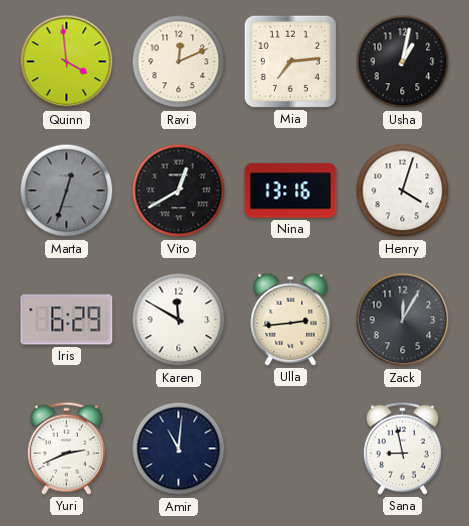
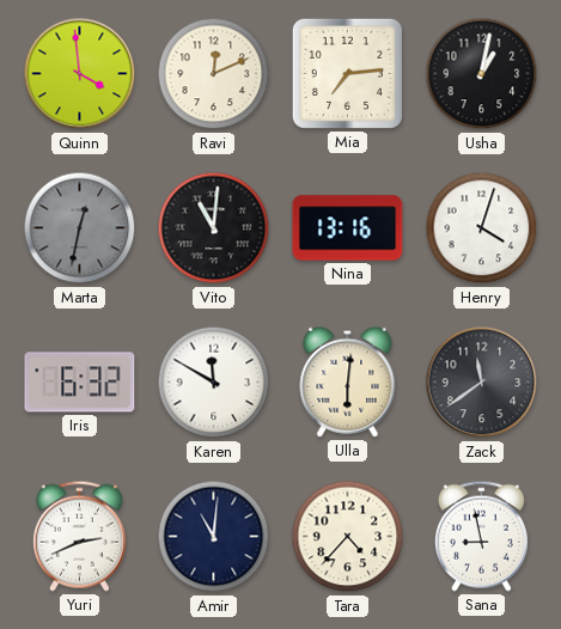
Marta: 12:33 -> 12:32 (80, 228)
Vito: 12:40 -> 11:01 (214, 228)
Iris: 6:29 -> 6:32 (80, 383)
Ulla: 2:44 -> 6:01 (348, 381)
Zack: 12:05 -> 11:39 (482, 383)
Tara: none -> 4:37 (348, 537)
